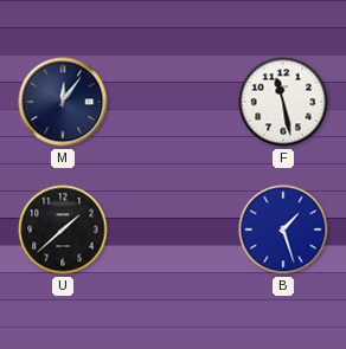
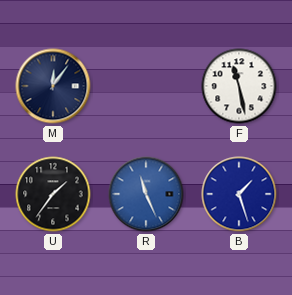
U: 1:38 -> 1:36 (53, 194)
R: none -> 11:26 (146, 194)
